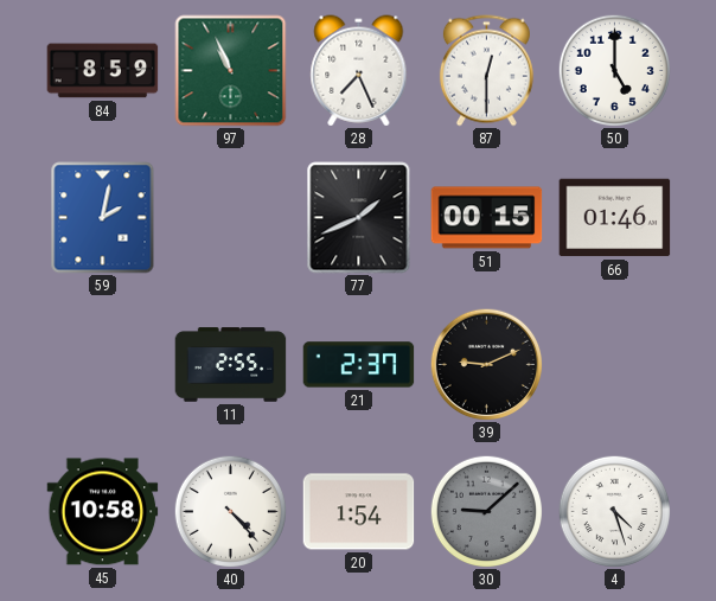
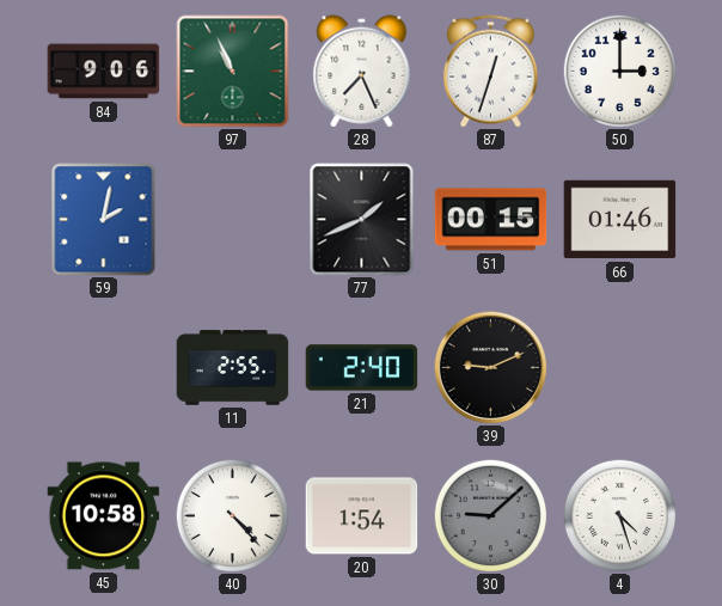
84: 8:59 -> 9:06 (104, 72)
87: 12:30 -> 12:33 (490, 72)
50: 5:00 -> 3:00 (619, 71)
21: 2:37 -> 2:40 (362, 368)
